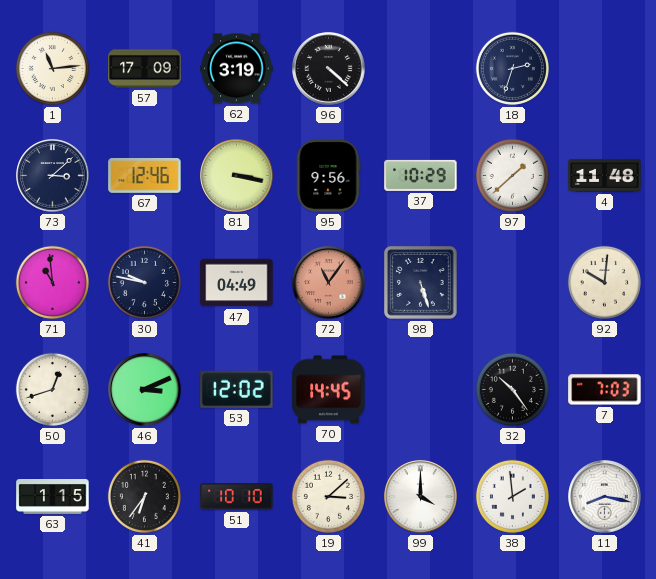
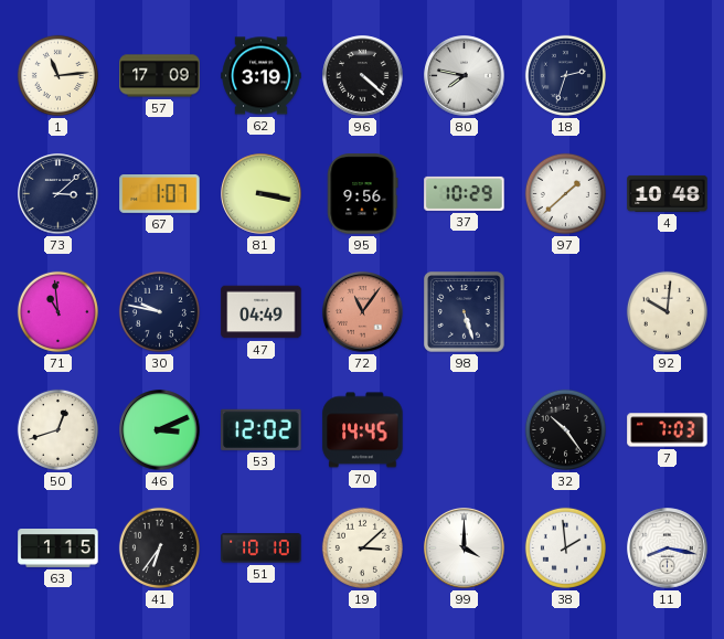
80: none -> 7:47 (465, 76)
67: 12:46 -> 1:07 (160, 194)
4: 11:48 -> 10:48 (668, 193)
